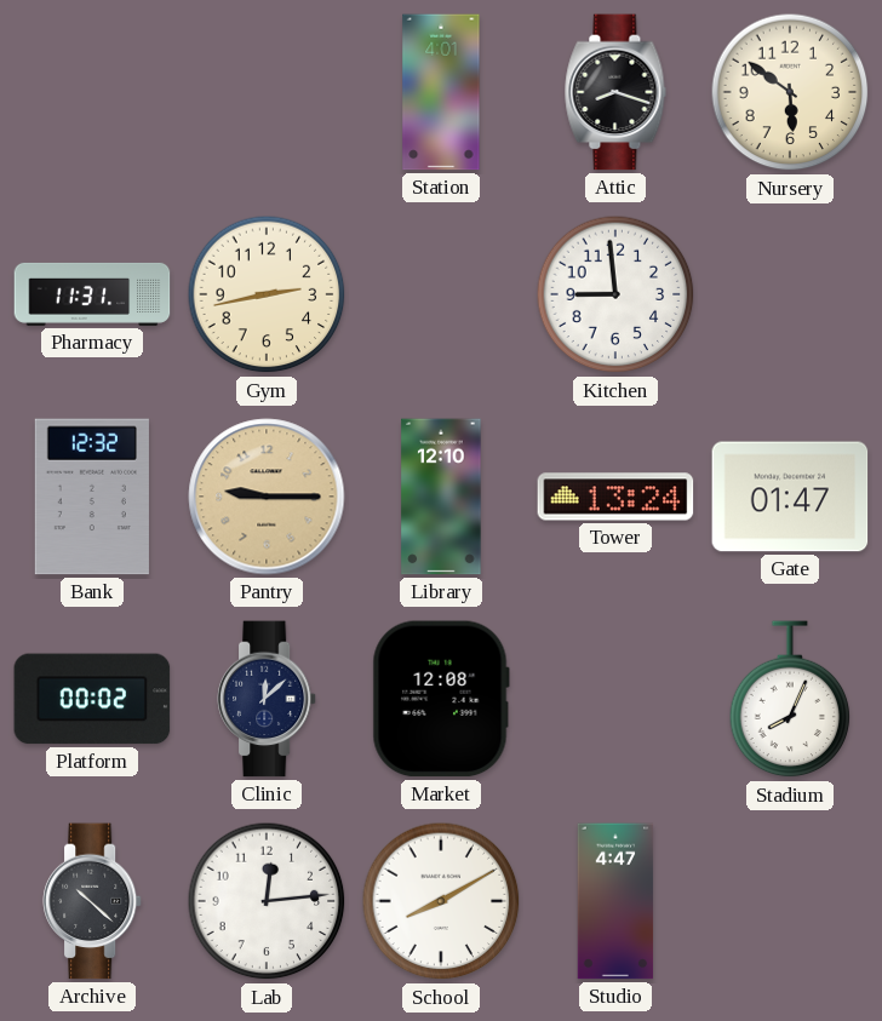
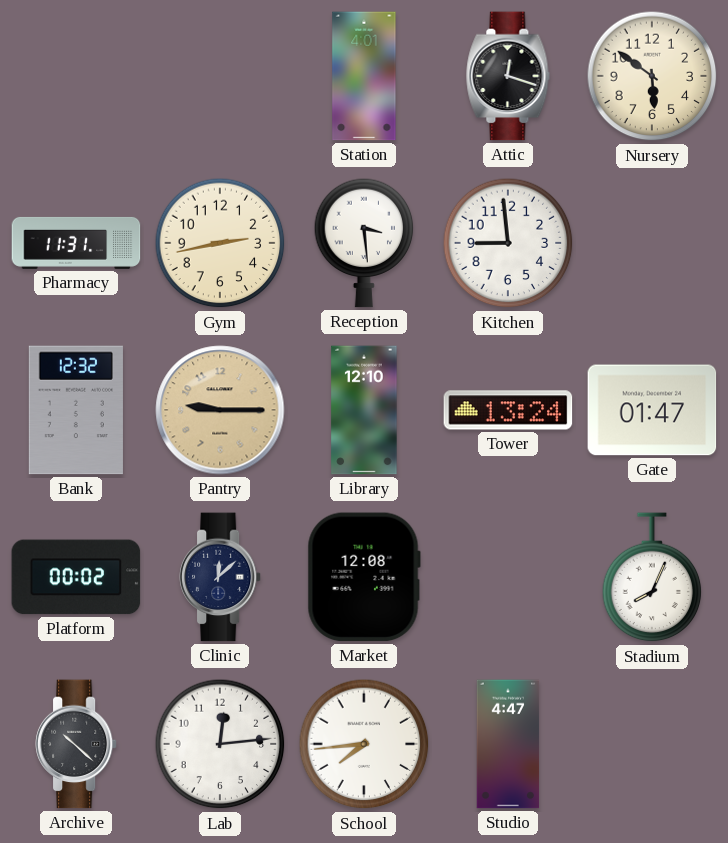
Attic: 8:18 -> 12:18 (508, 76)
Reception: none -> 3:29 (364, 243)
School: 8:10 -> 7:44 (364, 744)
